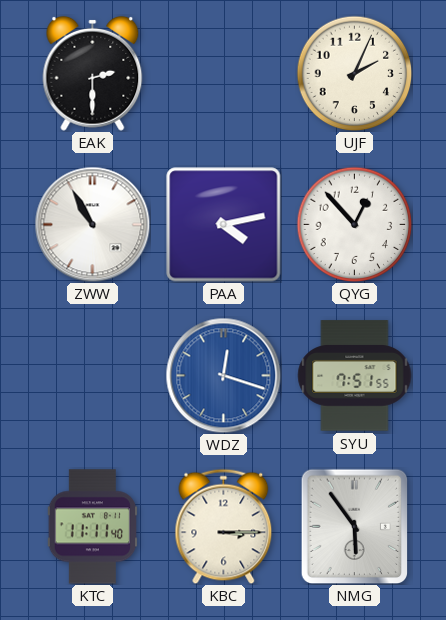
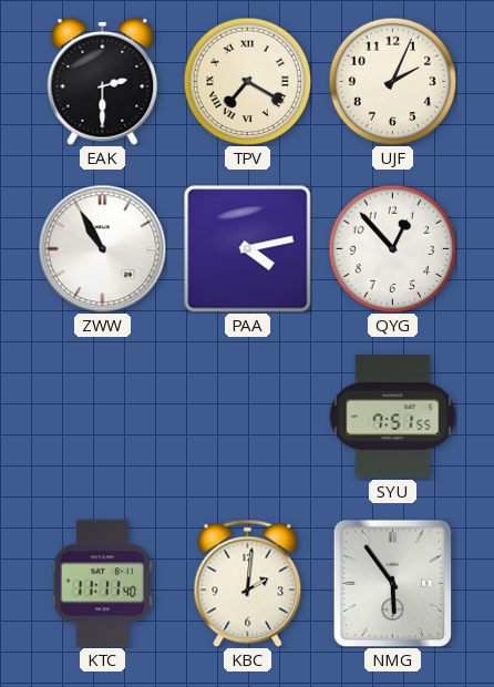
TPV: none -> 7:20 (247, 81)
WDZ: 12:18 -> none (223, 375)
KBC: 3:15 -> 2:01 (248, 583)
